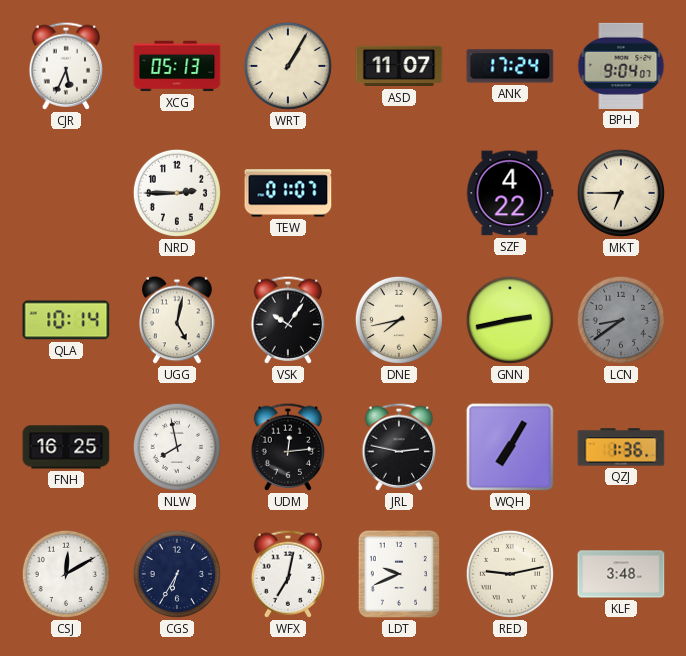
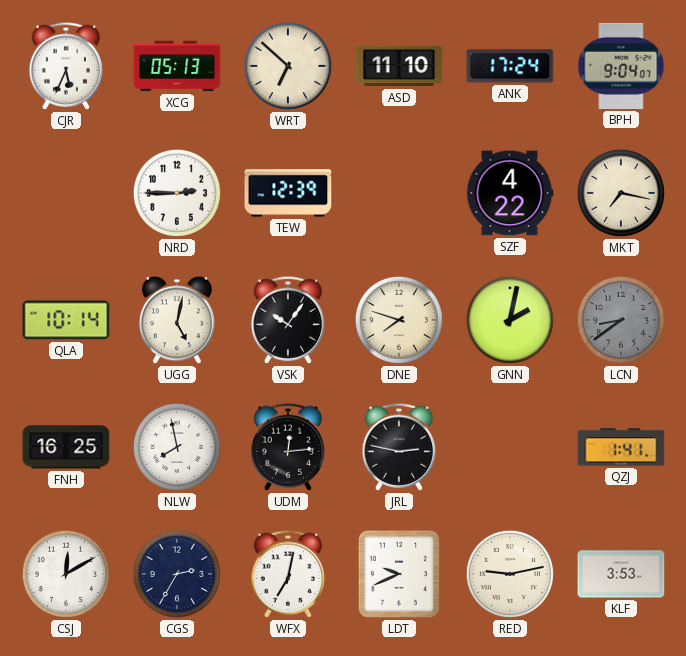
WRT: 1:05 -> 6:52 (288, 66)
ASD: 11:07 -> 11:10 (399, 66)
TEW: 01:07 -> 12:39 (288, 193)
MKT: 6:45 -> 7:17 (621, 193)
DNE: 7:43 -> 7:48 (399, 320)
GNN: 2:43 -> 2:02 (510, 320)
WQH: 7:05 -> none (510, 447)
QZJ: 1:36 -> 1:41 (621, 447)
CGS: 6:35 -> 2:35 (177, 574)
KLF: 3:48 -> 3:53 (621, 574)
